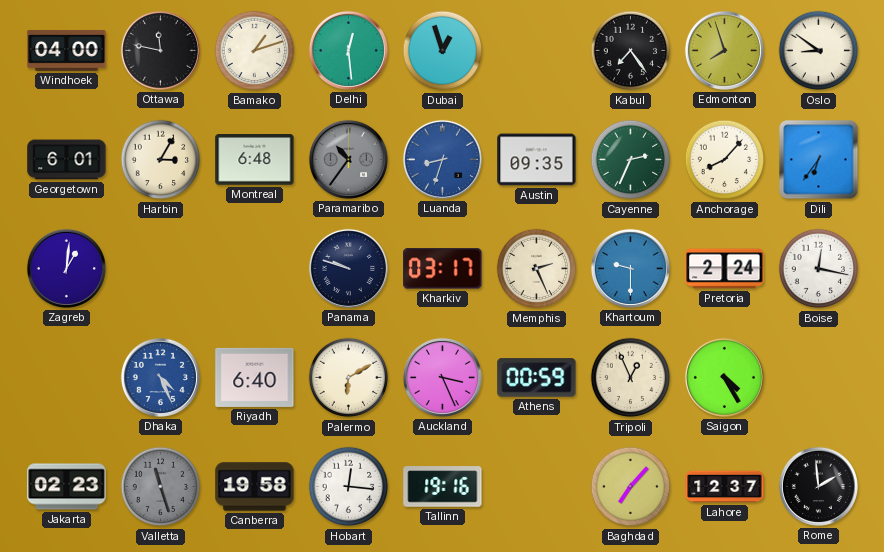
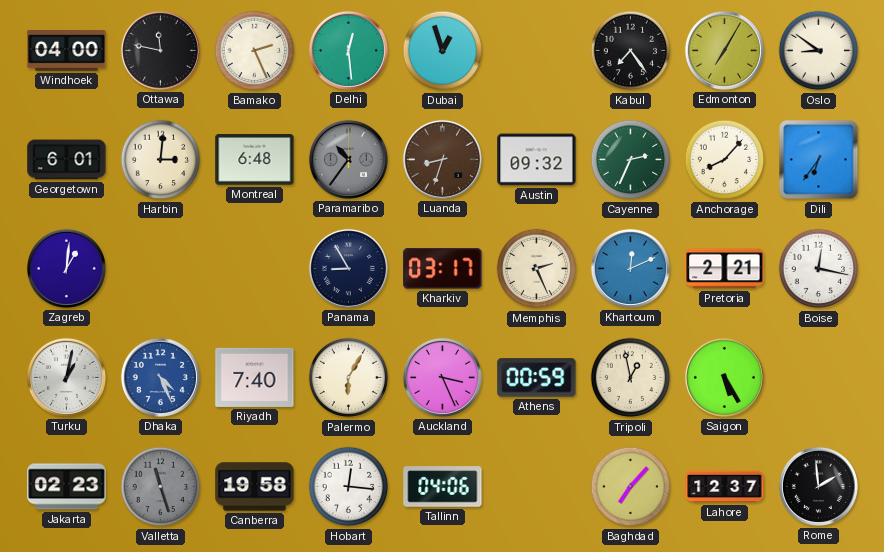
Bamako: 1:12 -> 2:26 (255, 51)
Edmonton: 7:57 -> 7:05 (724, 50)
Harbin: 3:05 -> 3:01 (161, 160)
Luanda dial: blue -> brown (442, 159)
Austin: 09:35 -> 09:32 (537, 160)
Panama: 9:48 -> 8:55 (348, 268)
Khartoum: 9:30 -> 12:11 (630, 268)
Pretoria: 2:24 -> 2:21 (725, 269)
Turku: none -> 1:02 (66, 377)
Riyadh: 6:40 -> 7:40 (255, 377)
Palermo: 6:10 -> 6:05 (349, 378)
Tripoli: 12:56 -> 12:58 (631, 378)
Saigon: 4:25 -> 5:25 (724, 377)
Tallinn: 19:16 -> 04:06 (443, 487)
